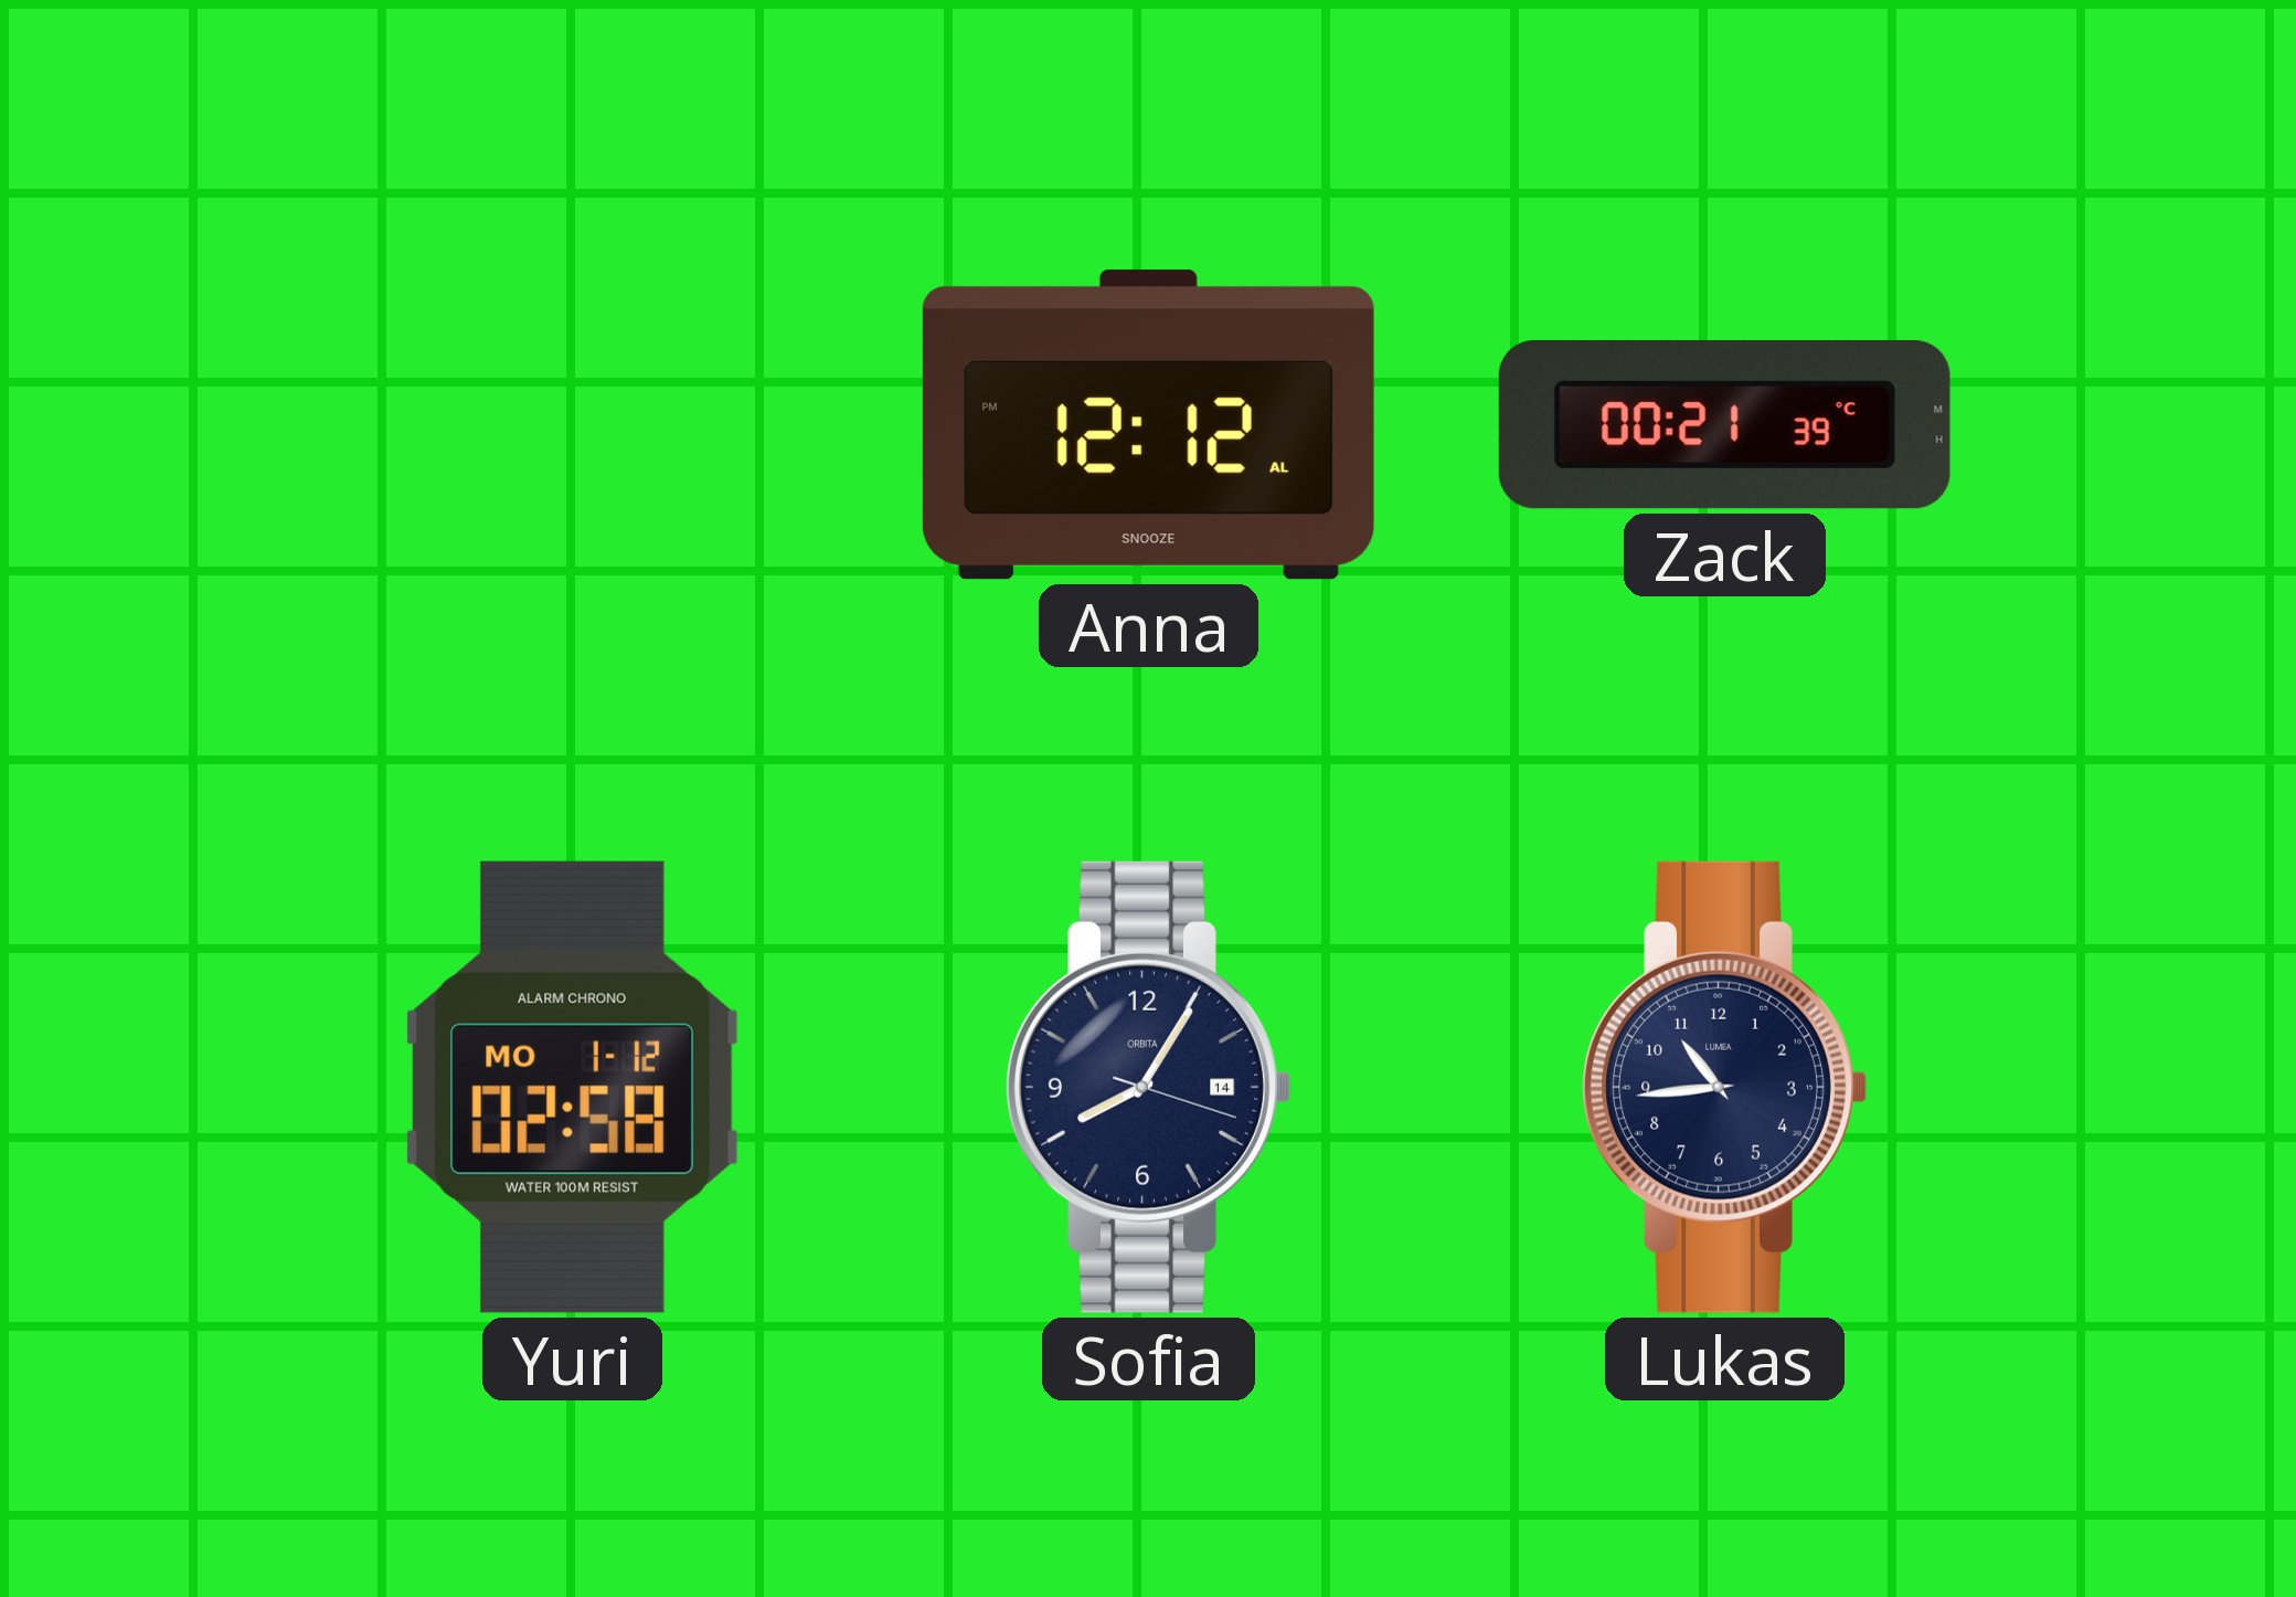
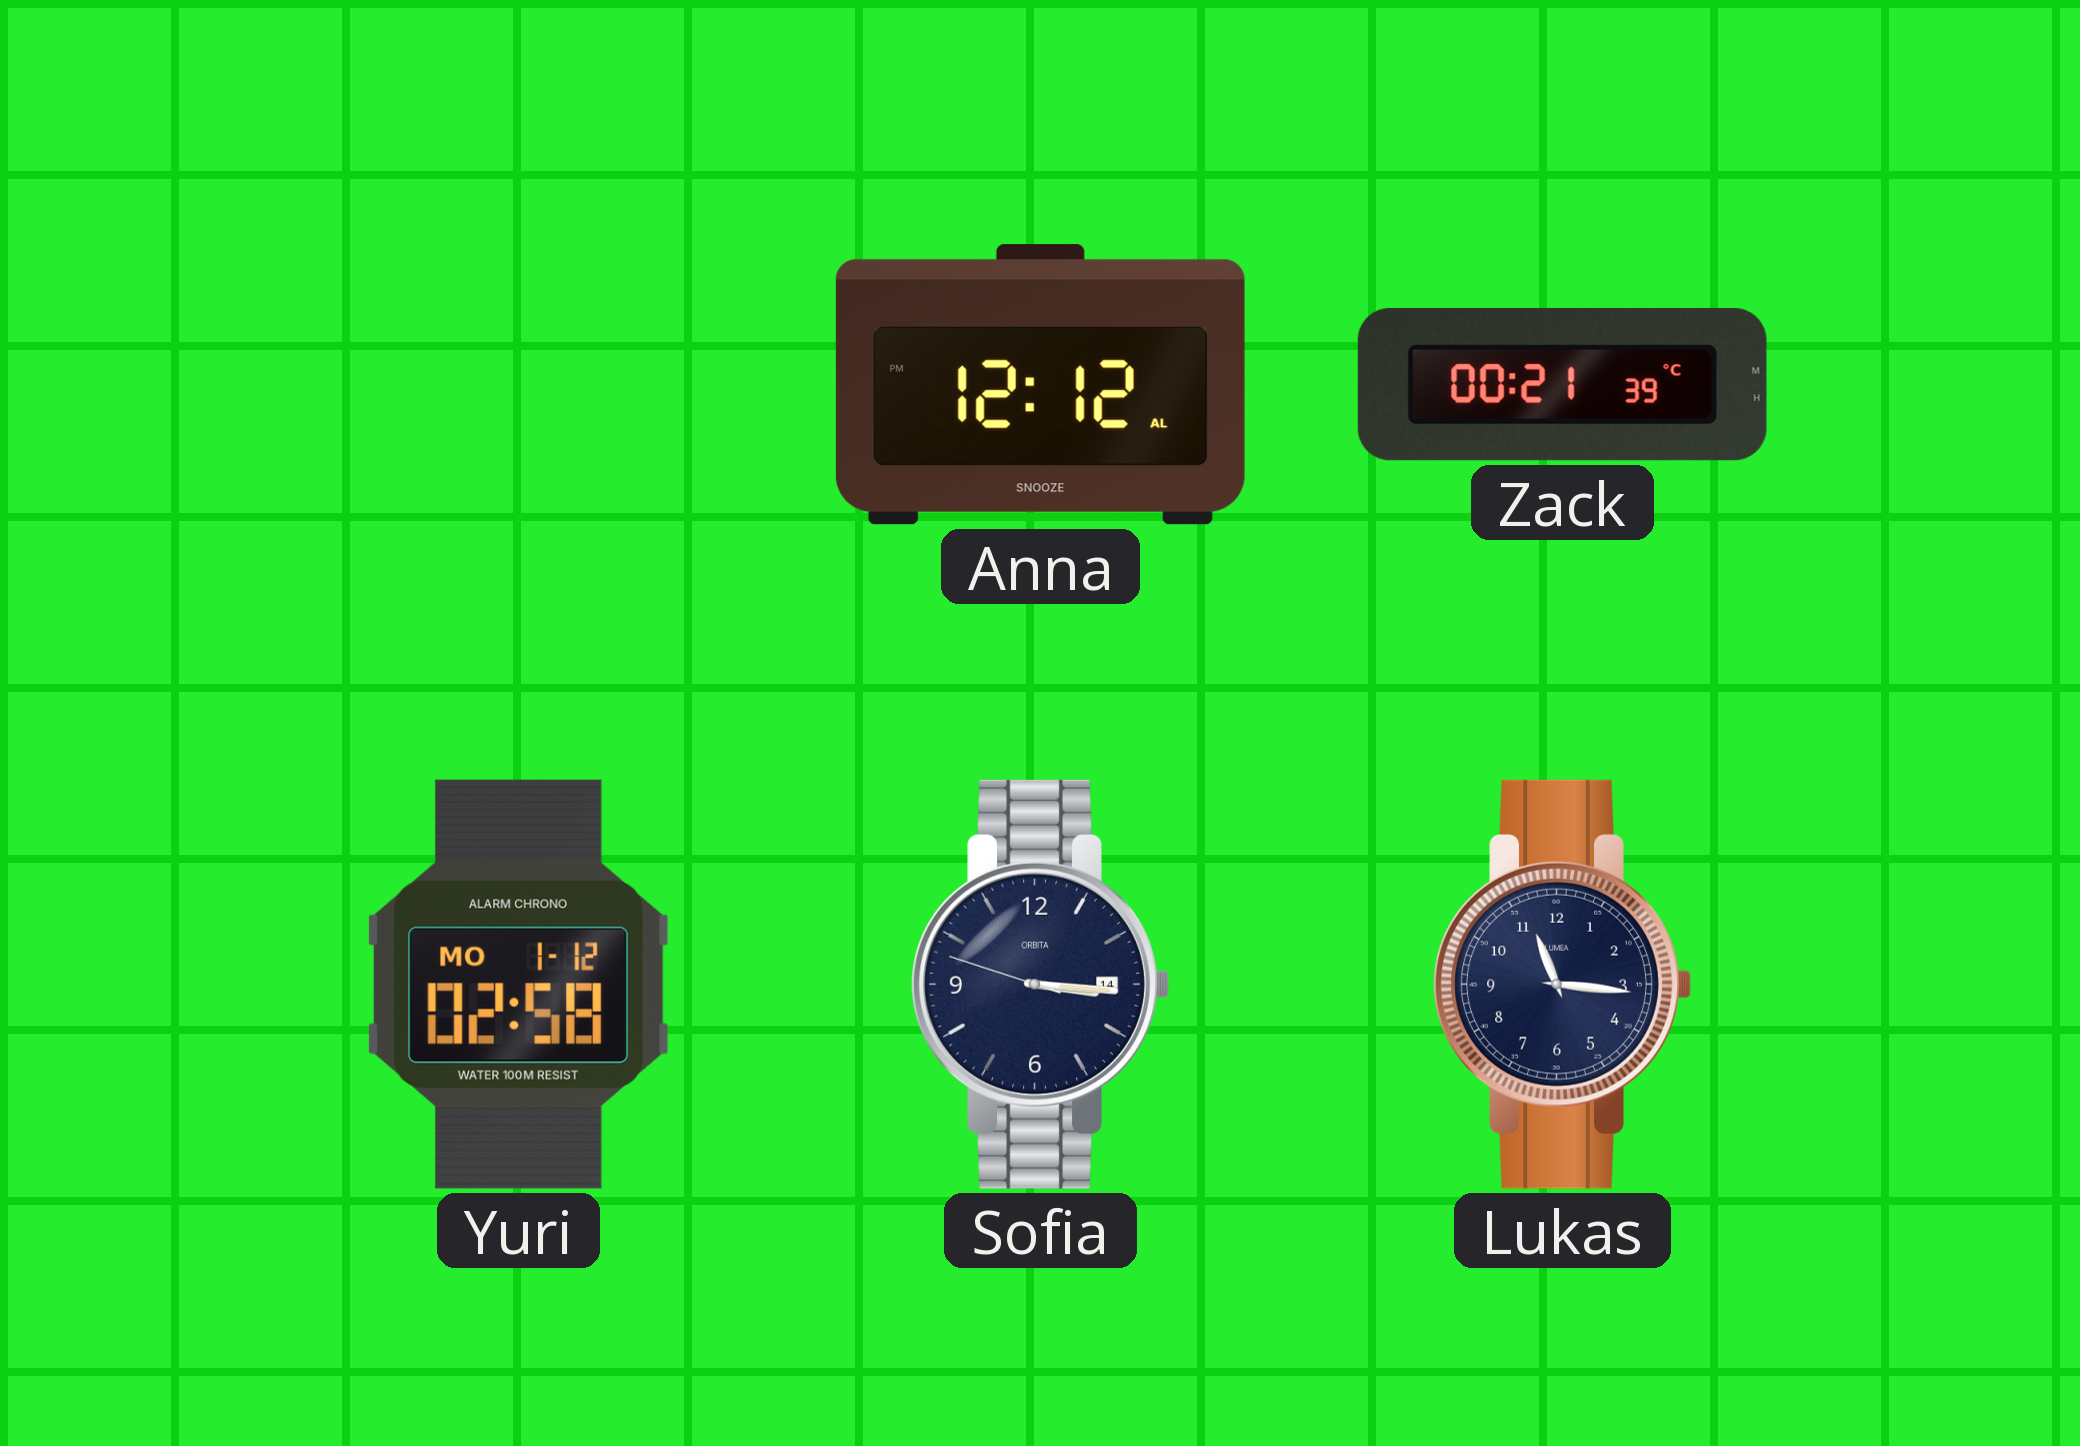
Sofia: 8:05 -> 3:15 (1040, 984)
Lukas: 10:44 -> 11:16 (1562, 984)
